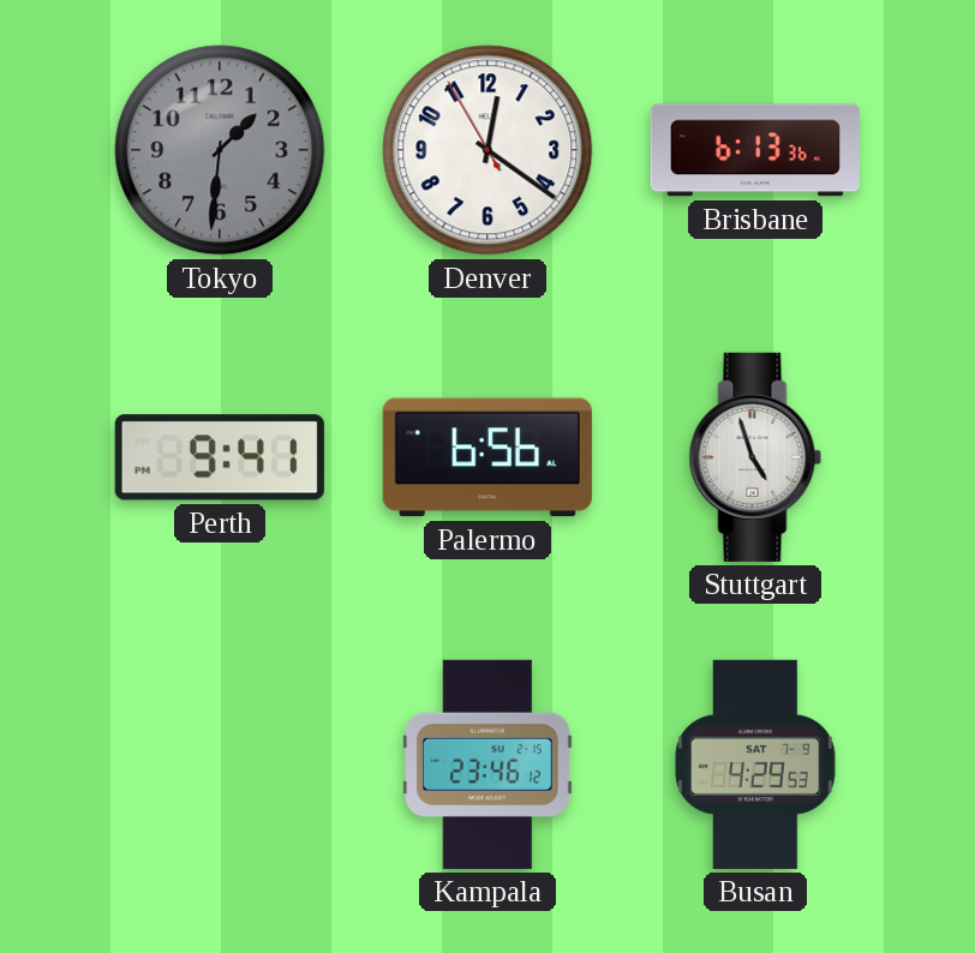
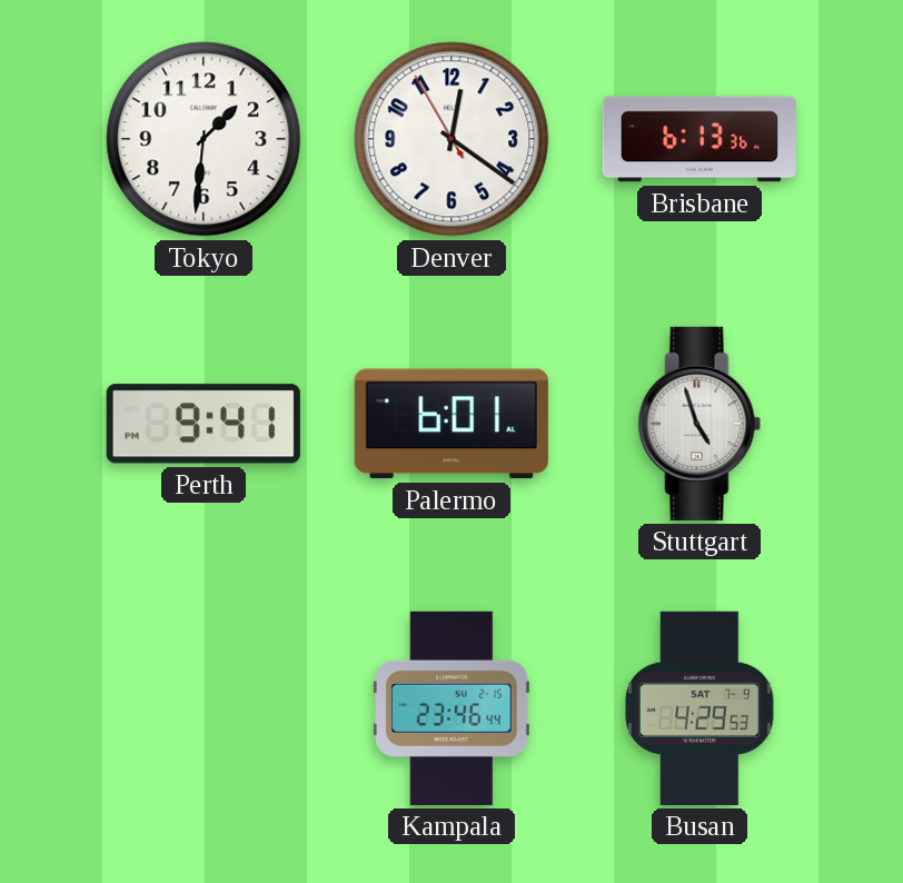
Tokyo dial: grey -> white (204, 139)
Palermo: 6:56 -> 6:01 (451, 424)
Kampala: 23:46:12 -> 23:46:44 (453, 708)
